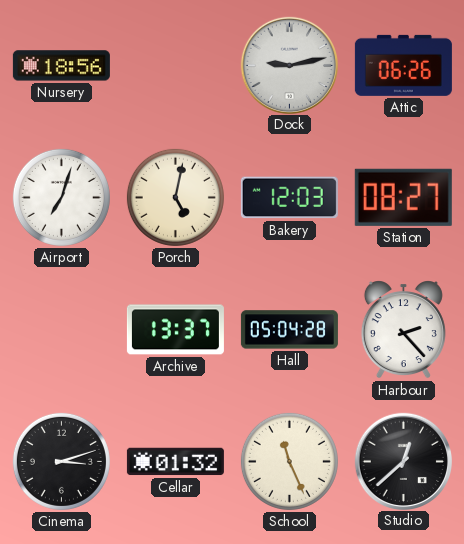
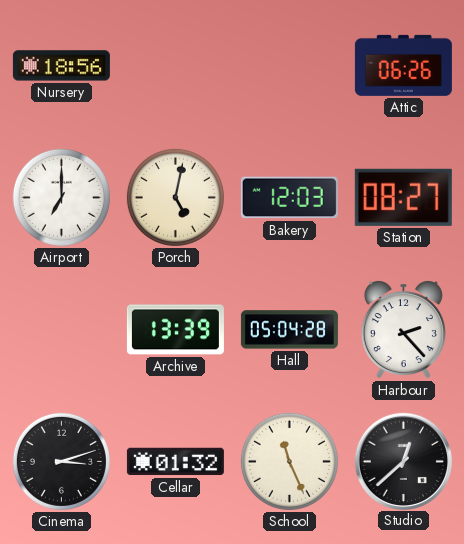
Dock: 9:13 -> none (289, 65)
Airport: 7:03 -> 7:00 (61, 197)
Archive: 13:37 -> 13:39 (175, 330)
